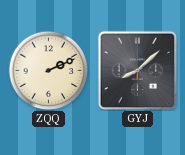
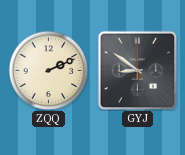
GYJ: 8:08 -> 8:51 (137, 70)
